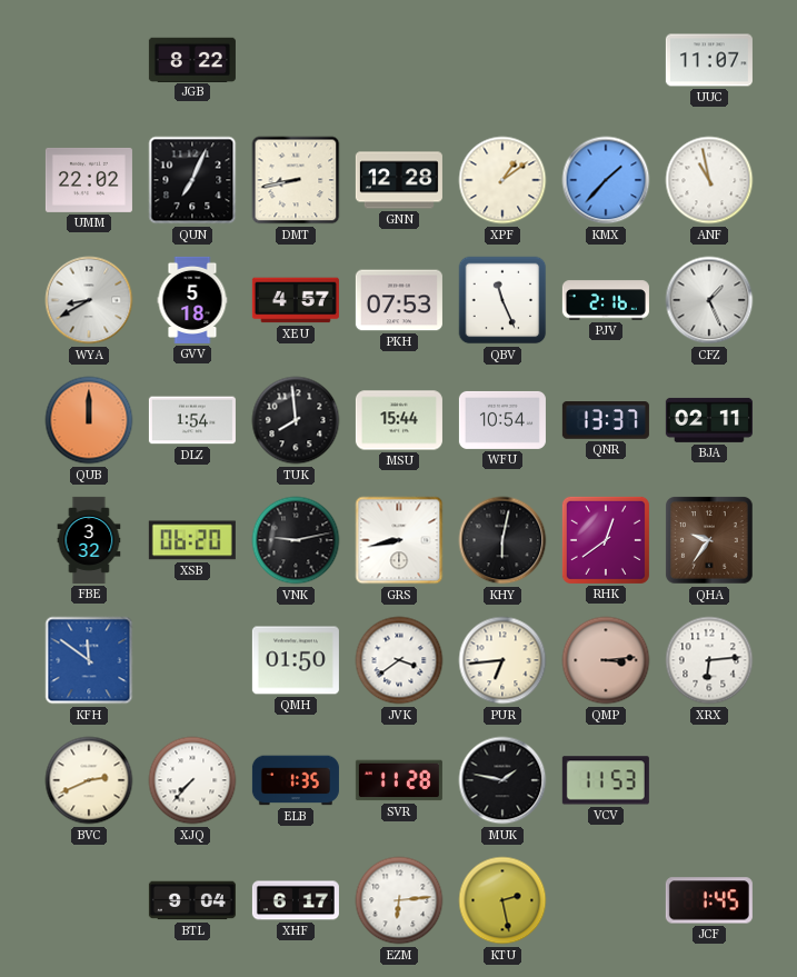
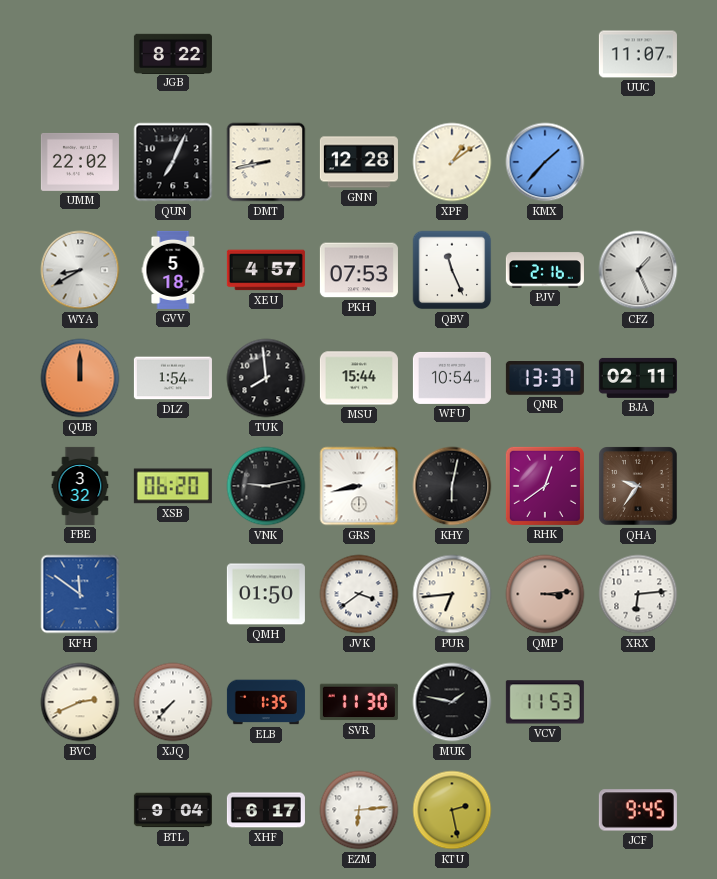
ANF: 10:58 -> none (709, 180)
SVR: 11:28 -> 11:30 (359, 702)
JCF: 1:45 -> 9:45 (638, 810)
